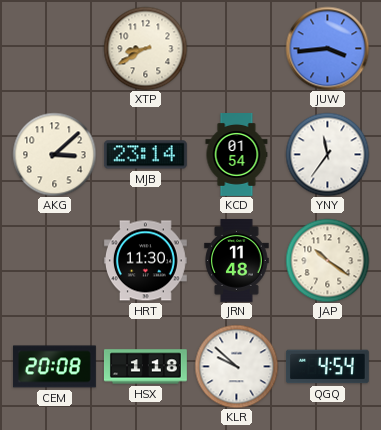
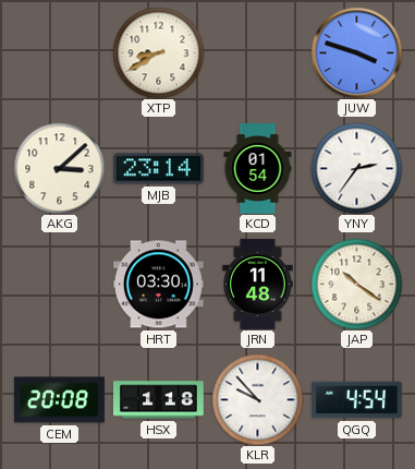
JUW: 3:44 -> 3:48 (356, 52)
YNY: 11:36 -> 2:36 (356, 168)
HRT: 11:30 -> 03:30 (158, 285)
KLR: 9:52 -> 9:53 (257, 399)
